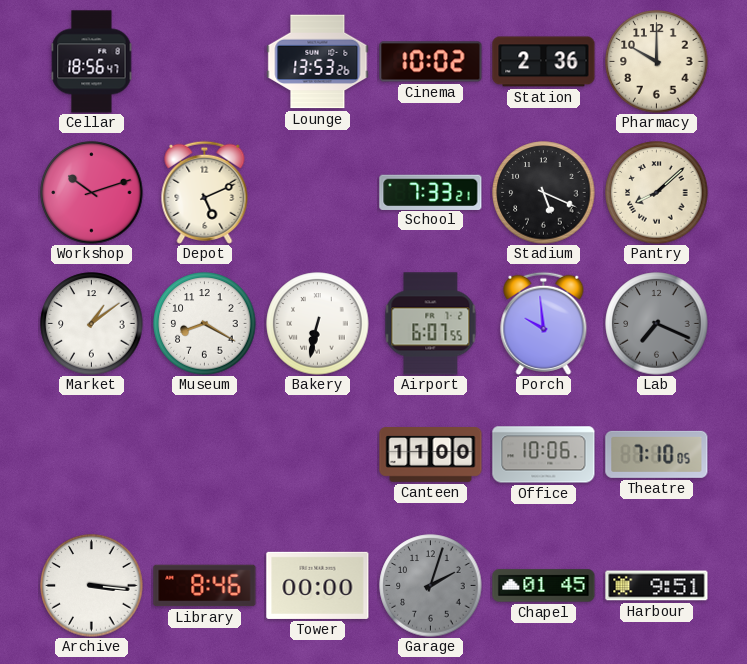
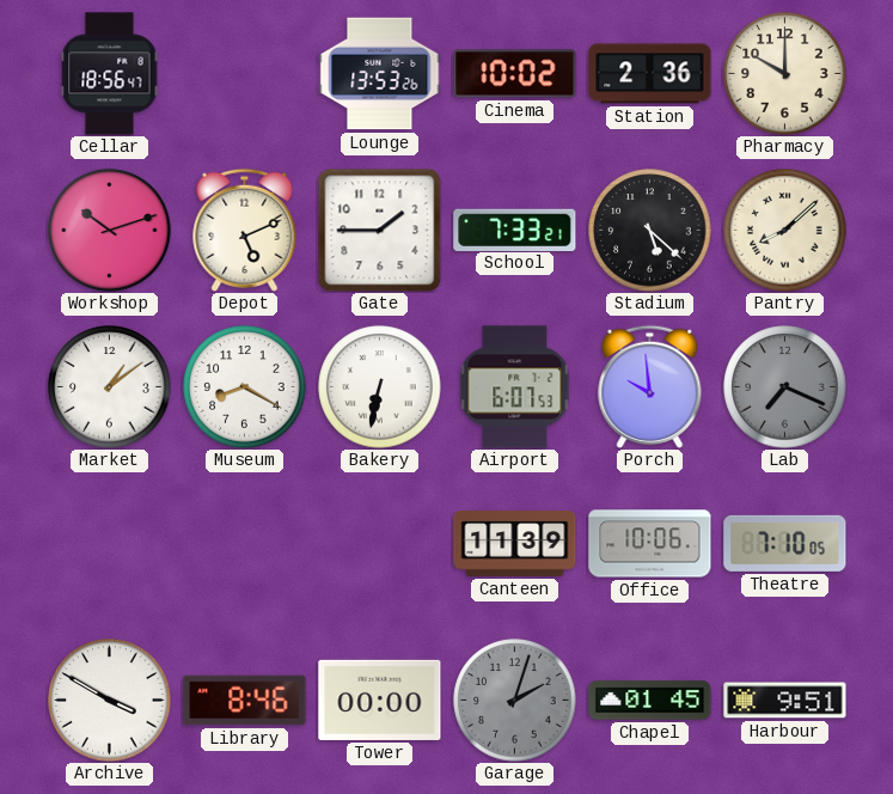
Gate: none -> 1:45 (379, 230)
Stadium: 5:19 -> 5:22 (650, 231)
Airport: 6:07:55 -> 6:07:53 (515, 387)
Canteen: 11:00 -> 11:39 (515, 544)
Archive: 3:16 -> 3:50 (110, 701)
